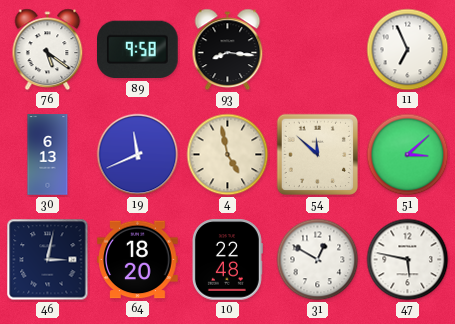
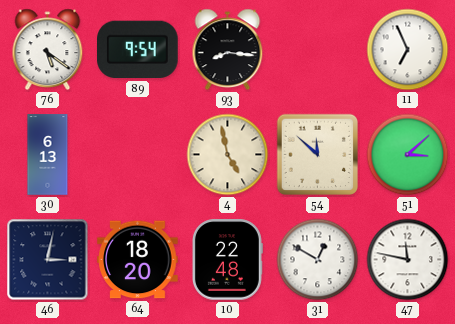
89: 9:58 -> 9:54 (138, 50)
19: 11:41 -> none (138, 155)
47: 5:47 -> 11:47 (408, 260)
